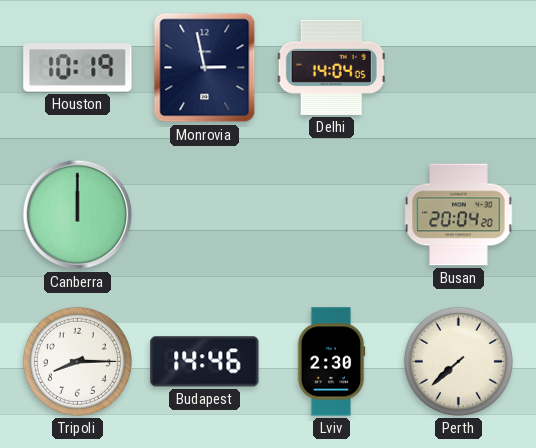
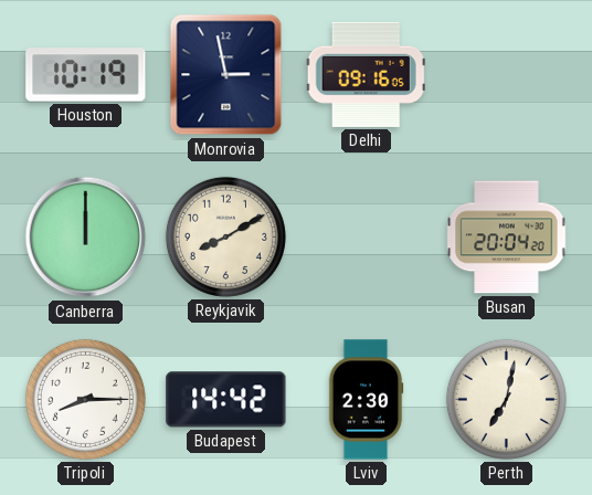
Delhi: 14:04 -> 09:16 (366, 74)
Reykjavik: none -> 8:10 (225, 236)
Budapest: 14:46 -> 14:42 (226, 400)
Perth: 7:38 -> 7:02 (506, 399)
